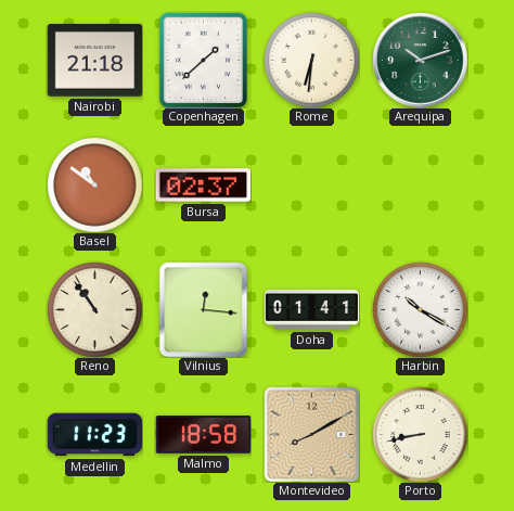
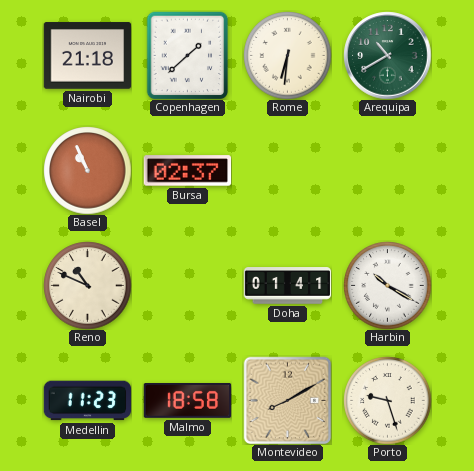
Arequipa: 10:12 -> 10:40 (387, 55)
Basel: 10:51 -> 10:56 (87, 170)
Reno: 10:54 -> 10:49 (87, 285)
Vilnius: 12:16 -> none (204, 309)
Porto: 8:43 -> 9:27 (387, 400)
